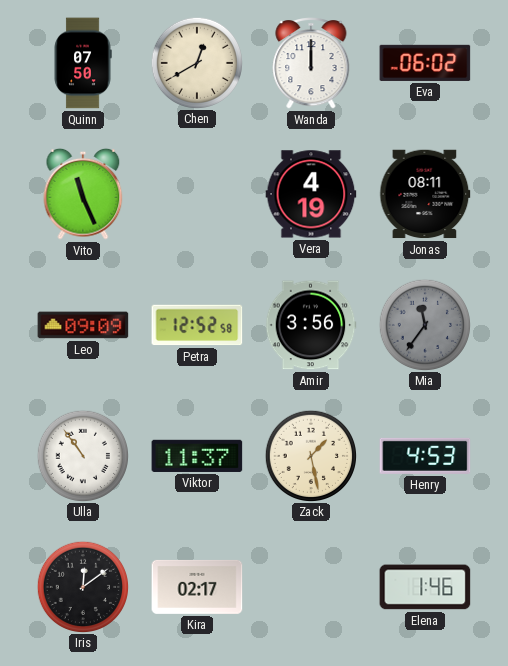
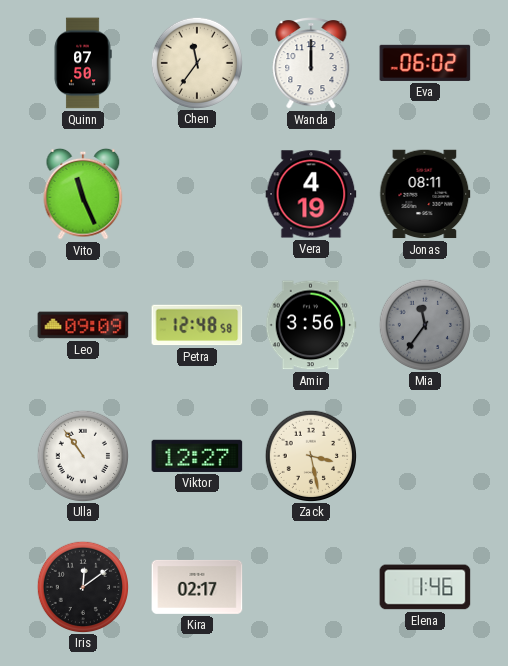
Chen: 12:40 -> 11:36 (196, 62)
Petra: 12:52 -> 12:48 (197, 325)
Viktor: 11:37 -> 12:27 (197, 456)
Zack: 1:28 -> 3:28 (310, 455)
Henry: 4:53 -> none (425, 456)
